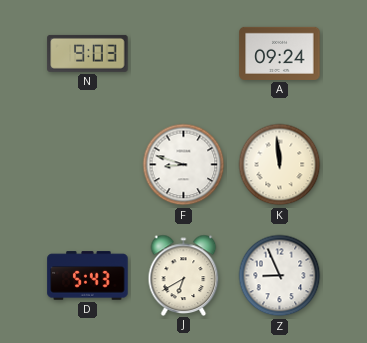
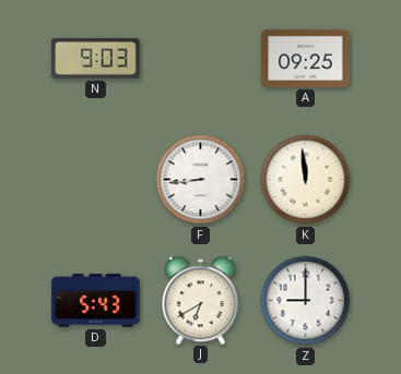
A: 09:24 -> 09:25 (306, 58)
F: 8:48 -> 8:44 (201, 180)
Z: 8:56 -> 9:00 (306, 301)
